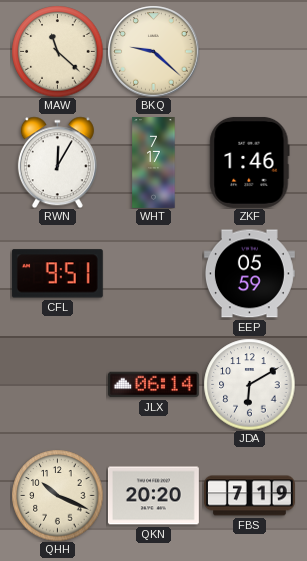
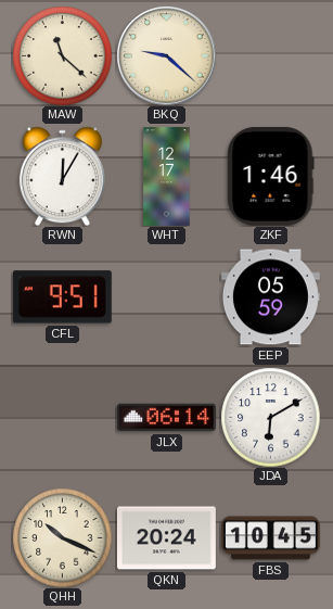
WHT: 7:17 -> 12:17 (167, 177)
QKN: 20:20 -> 20:24 (166, 538)
FBS: 7:19 -> 10:45 (270, 538)
